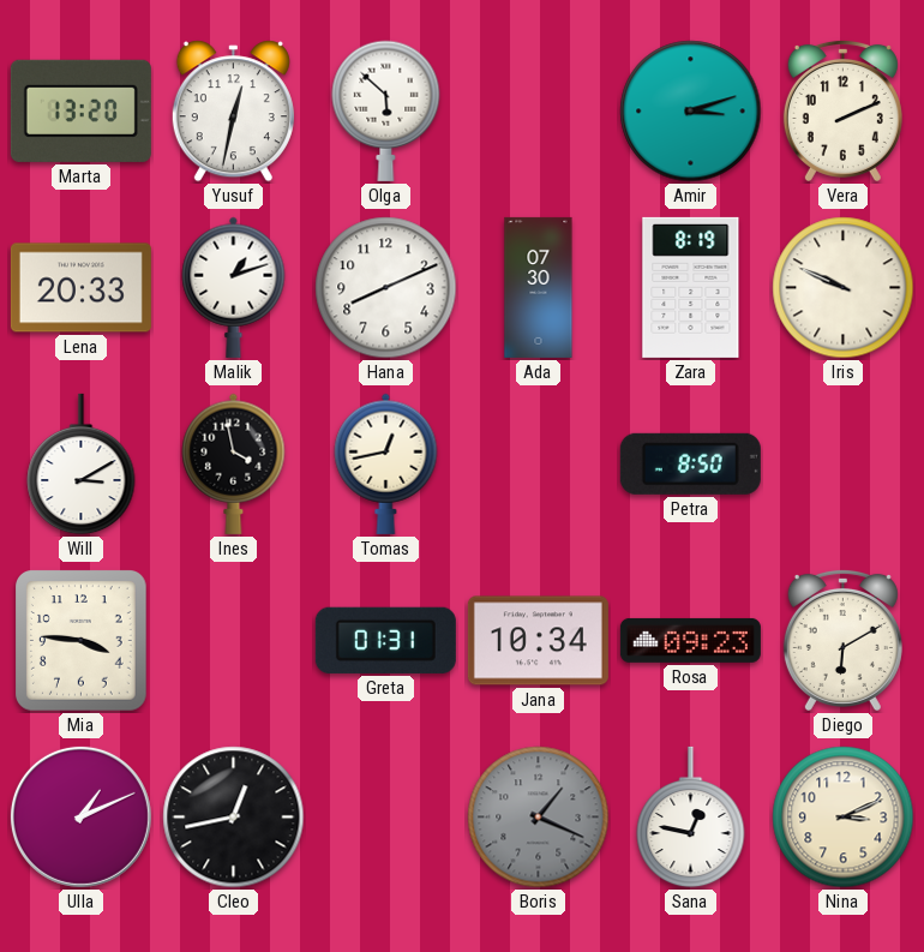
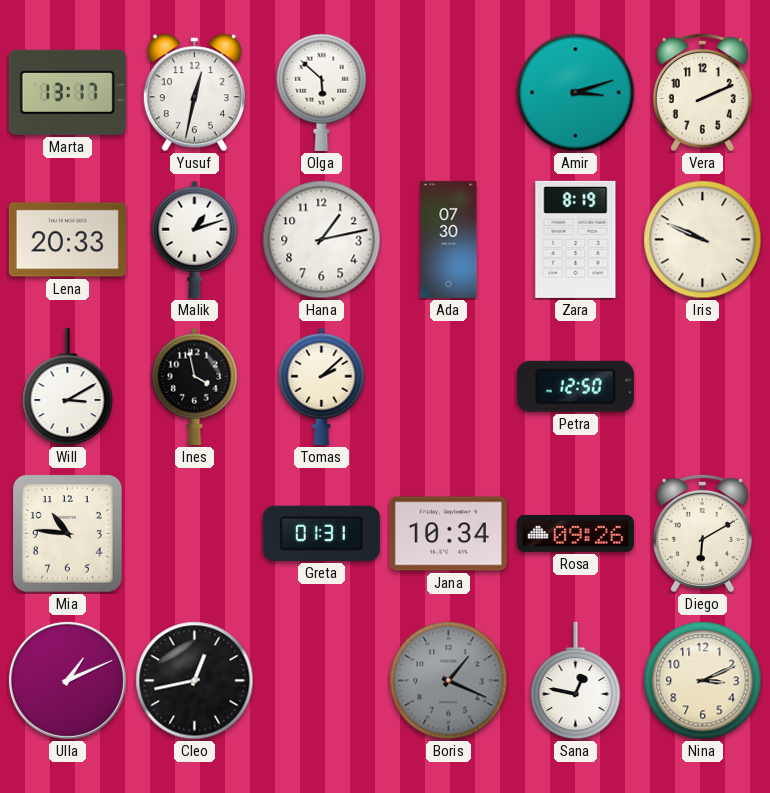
Marta: 13:20 -> 13:17 (67, 92)
Hana: 8:11 -> 1:13 (322, 240)
Tomas: 12:43 -> 2:08 (322, 386)
Petra: 8:50 -> 12:50 (575, 386)
Mia: 3:46 -> 10:46 (68, 534)
Rosa: 09:23 -> 09:26 (575, 533)
